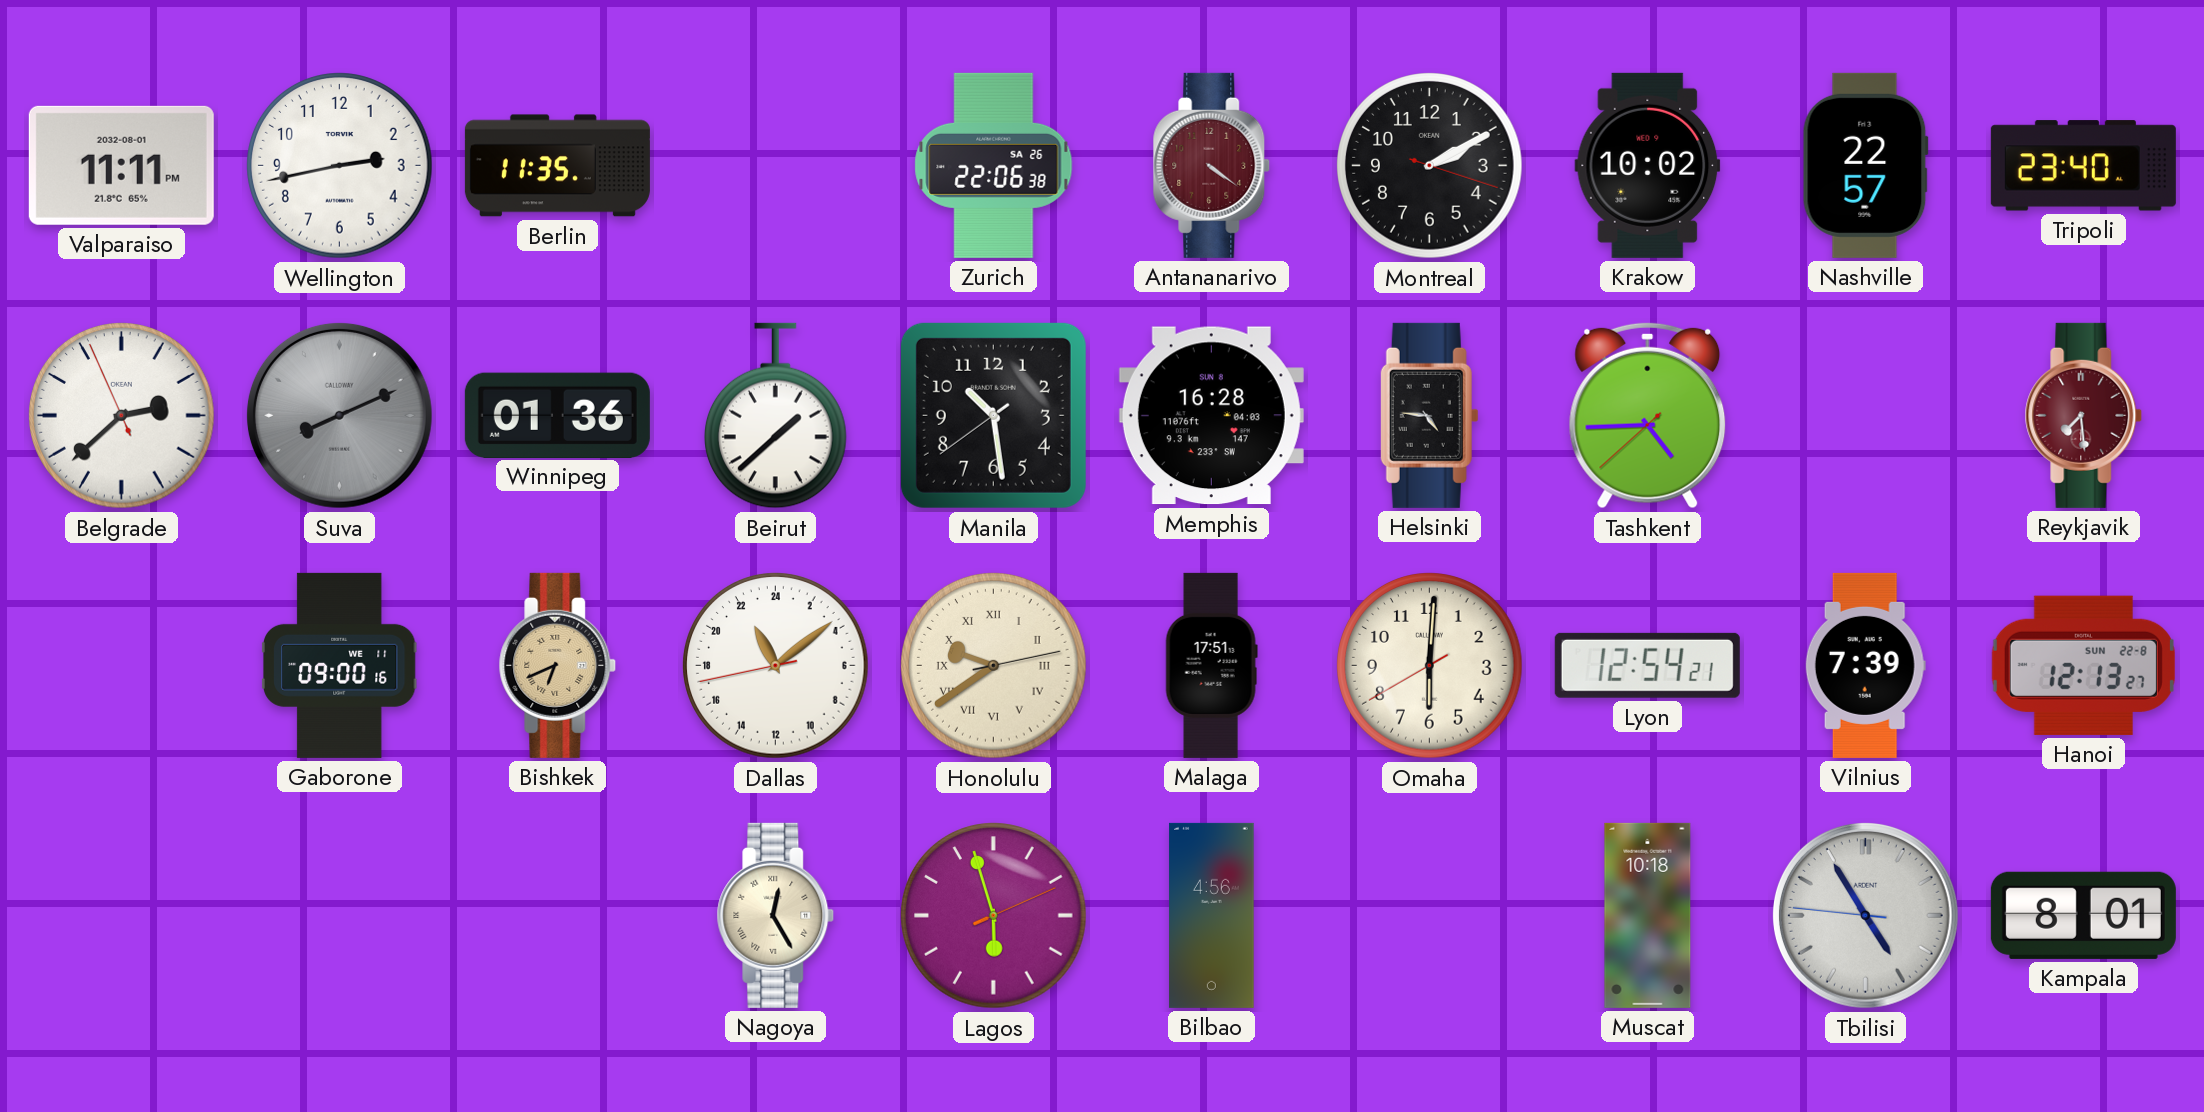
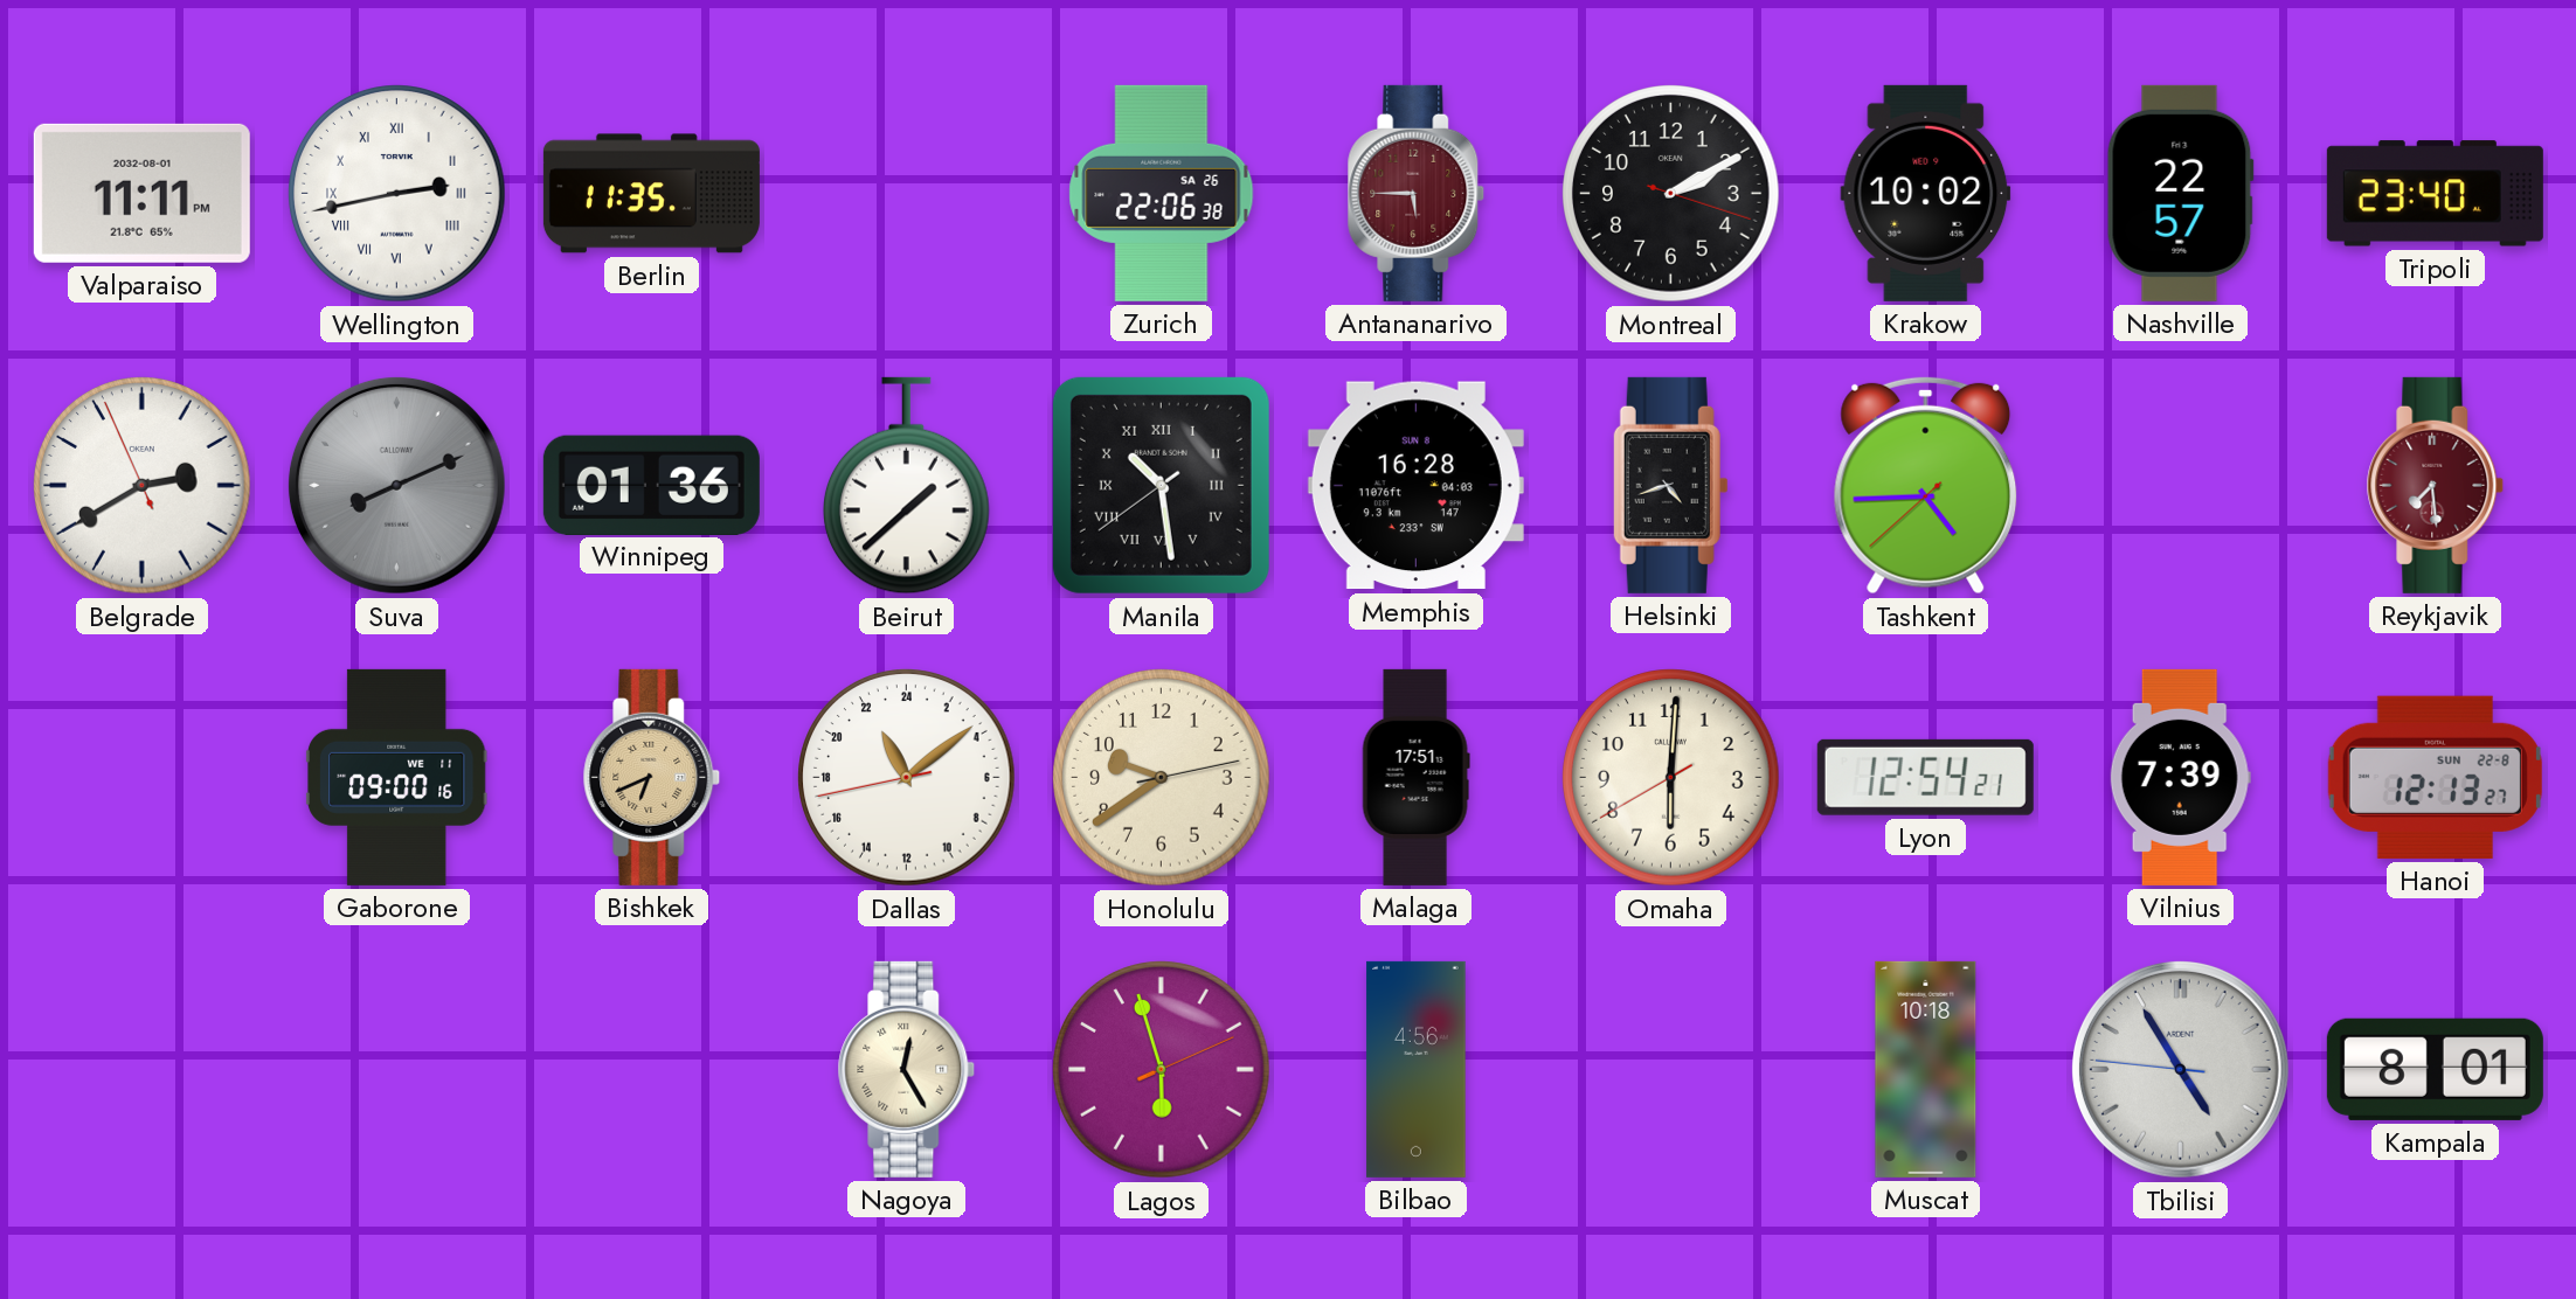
Wellington numerals: Arabic -> Roman (397, 194)
Antananarivo: 4:21 -> 5:45 (1417, 193)
Belgrade: 2:37 -> 2:39 (143, 486)
Manila numerals: Arabic -> Roman (1161, 485)
Helsinki: 4:46 -> 4:42 (1670, 485)
Honolulu numerals: Roman -> Arabic (1162, 778)
